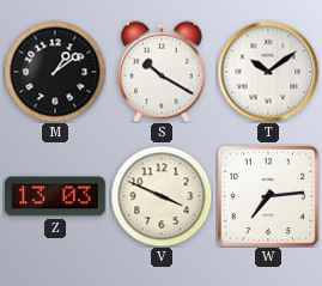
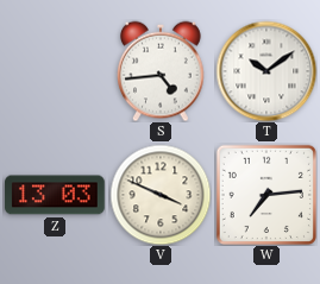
M: 1:09 -> none (55, 72)
S: 10:20 -> 4:44 (162, 71)
